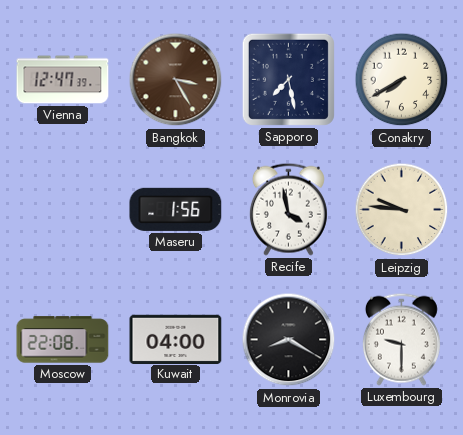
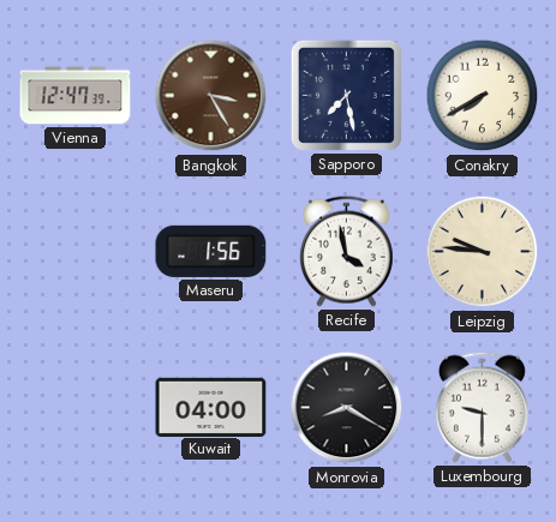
Moscow: 22:08 -> none (63, 340)
